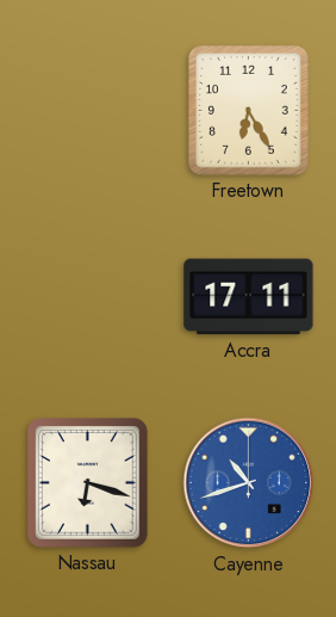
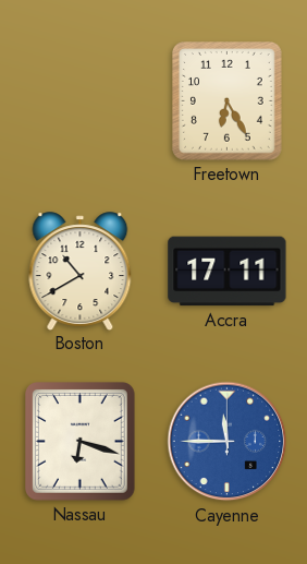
Boston: none -> 10:40 (81, 271)
Cayenne: 10:42 -> 11:45 (228, 442)
